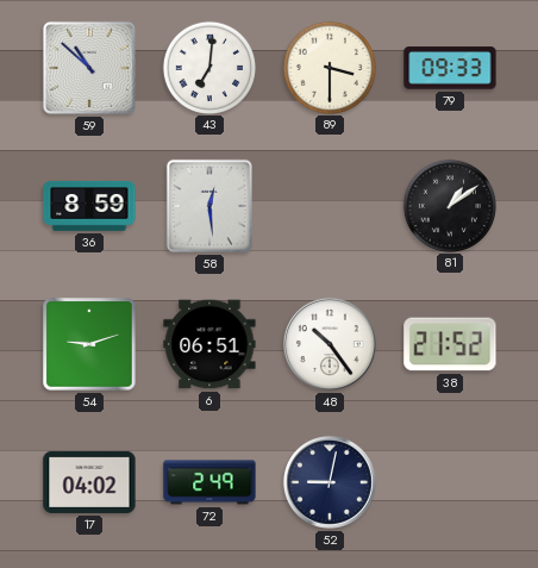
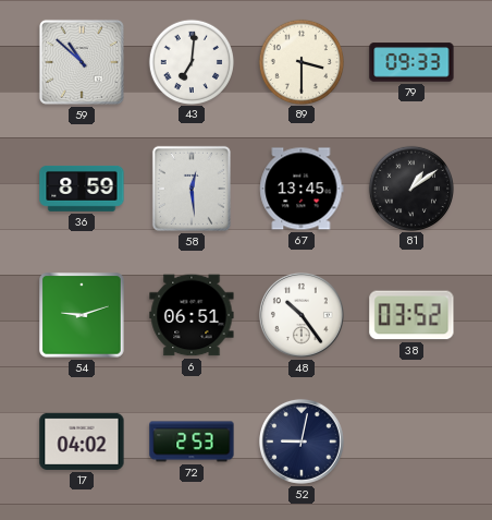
67: none -> 13:45 (302, 189)
38: 21:52 -> 03:52 (411, 315)
72: 2:49 -> 2:53 (192, 442)
